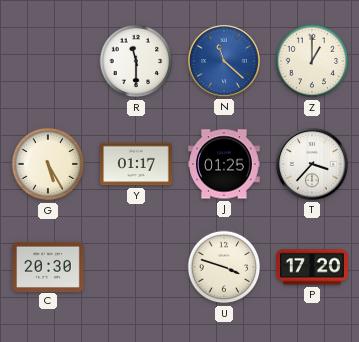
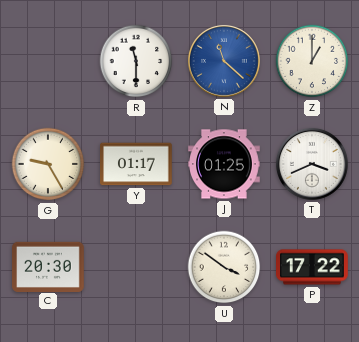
G: 5:25 -> 9:25 (48, 164)
T: 3:37 -> 3:41 (312, 164)
U: 3:48 -> 3:51 (224, 267)
P: 17:20 -> 17:22 (312, 267)
